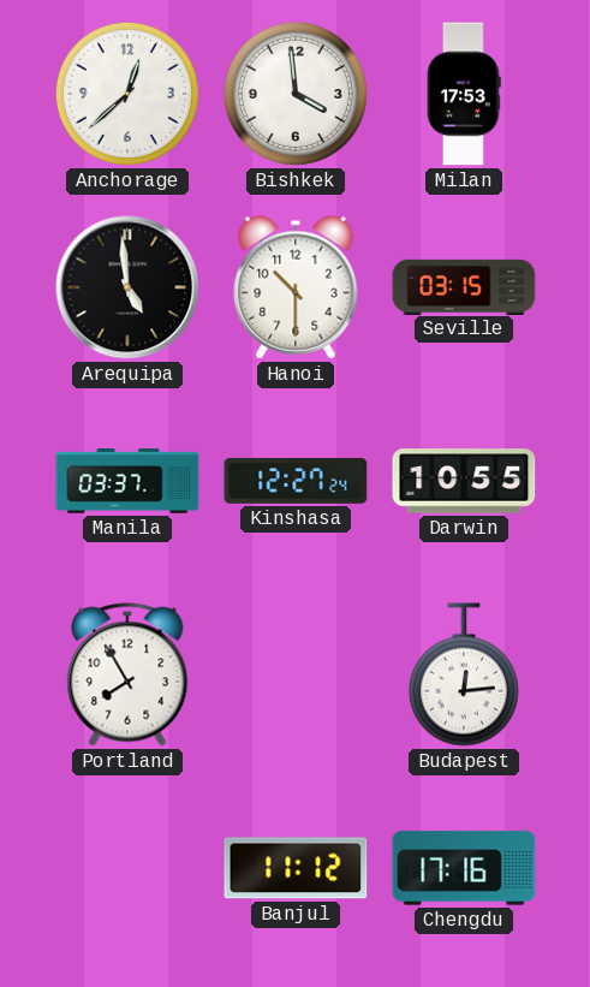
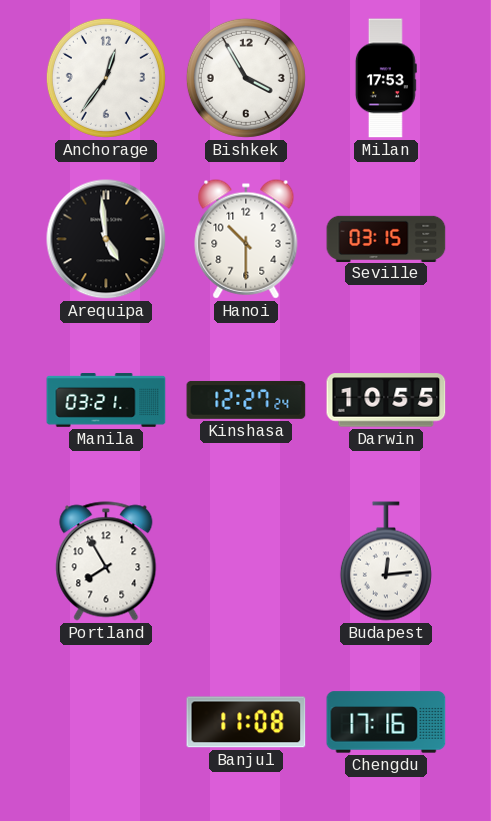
Anchorage: 12:38 -> 12:36 (106, 78)
Bishkek: 3:59 -> 3:55 (246, 78)
Manila: 03:37 -> 03:21 (106, 400)
Banjul: 11:12 -> 11:08 (246, 722)
